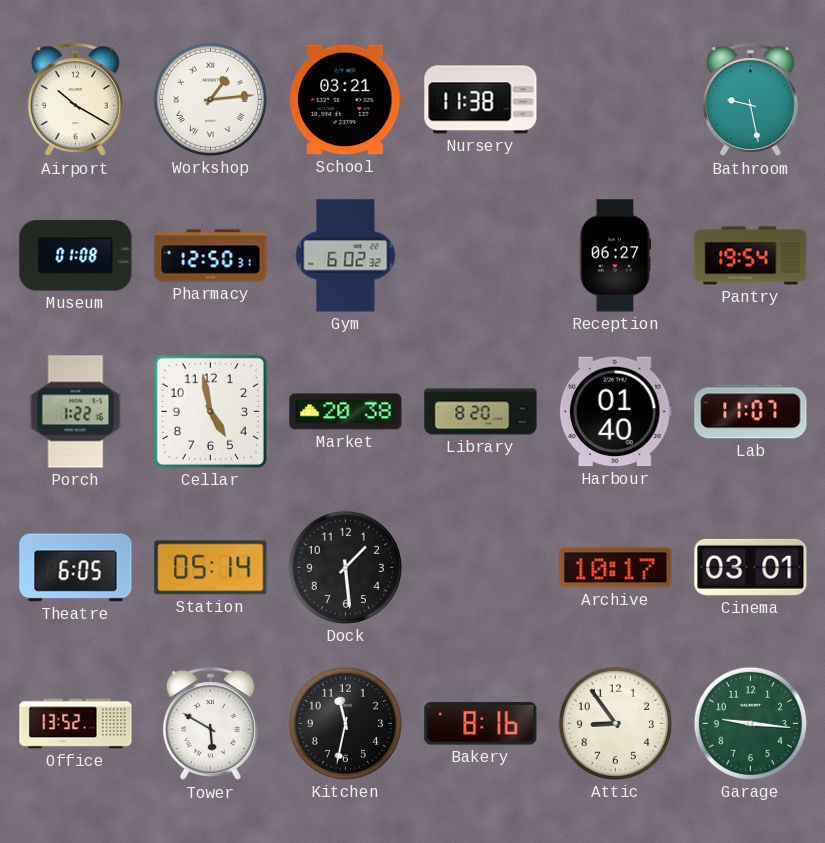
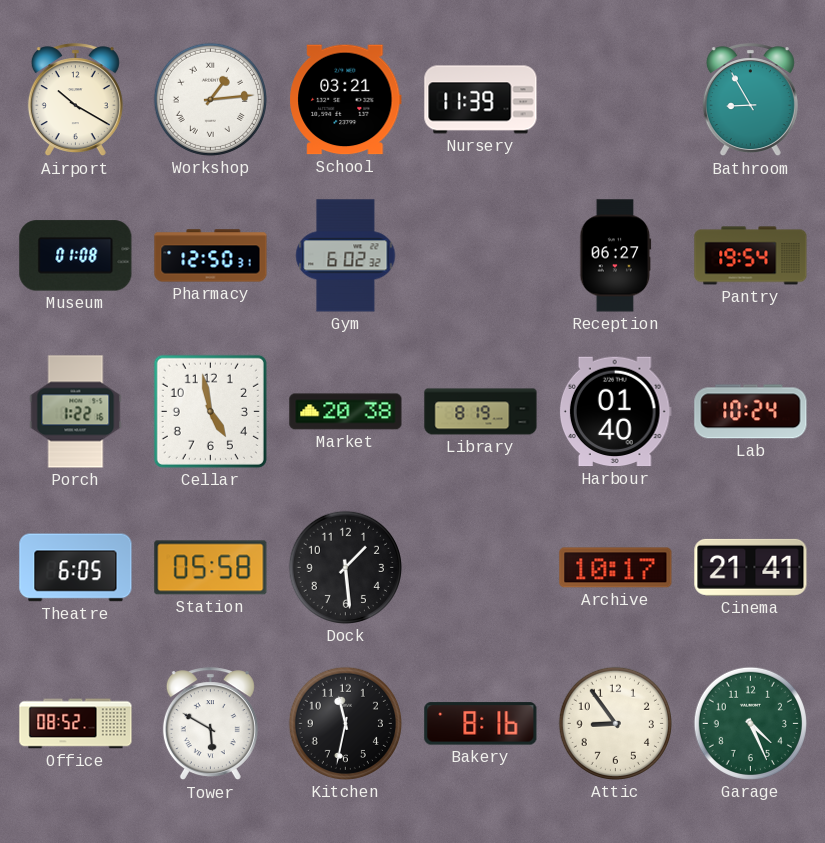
Nursery: 11:38 -> 11:39 (481, 100)
Bathroom: 9:28 -> 8:55 (750, 100)
Library: 8:20 -> 8:19 (481, 412)
Lab: 11:07 -> 10:24 (751, 412)
Station: 05:14 -> 05:58 (211, 568)
Cinema: 03:01 -> 21:41 (751, 567)
Office: 13:52 -> 08:52 (76, 724)
Garage: 9:16 -> 4:26 (750, 723)
